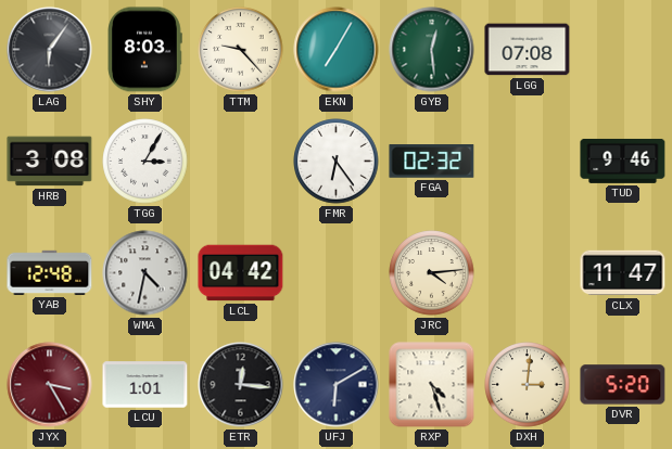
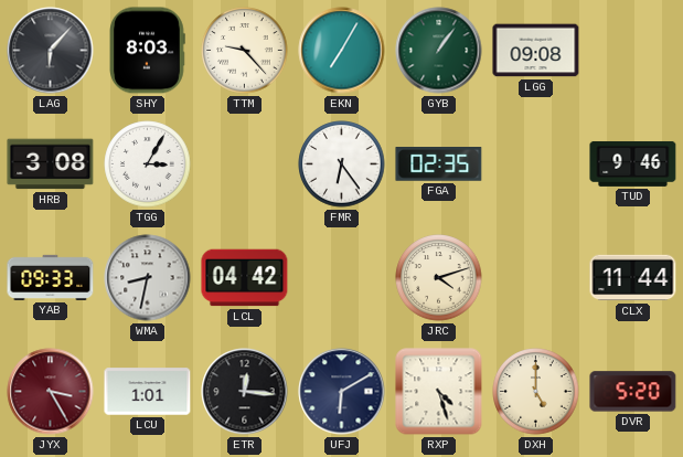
LAG: 6:06 -> 6:07 (51, 51)
GYB: 12:29 -> 1:06 (439, 51)
LGG: 07:08 -> 09:08 (536, 51)
FGA: 02:32 -> 02:35 (439, 164)
YAB: 12:48 -> 09:33 (51, 277)
WMA: 4:32 -> 8:32 (148, 278)
JRC: 4:14 -> 4:12 (439, 278)
CLX: 11:47 -> 11:44 (633, 278)
DXH: 3:01 -> 5:00 (536, 392)
